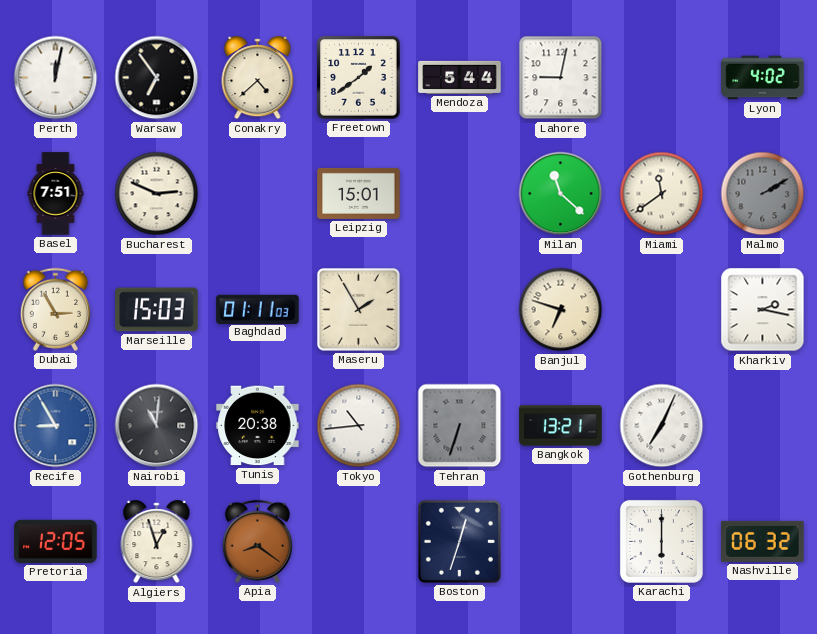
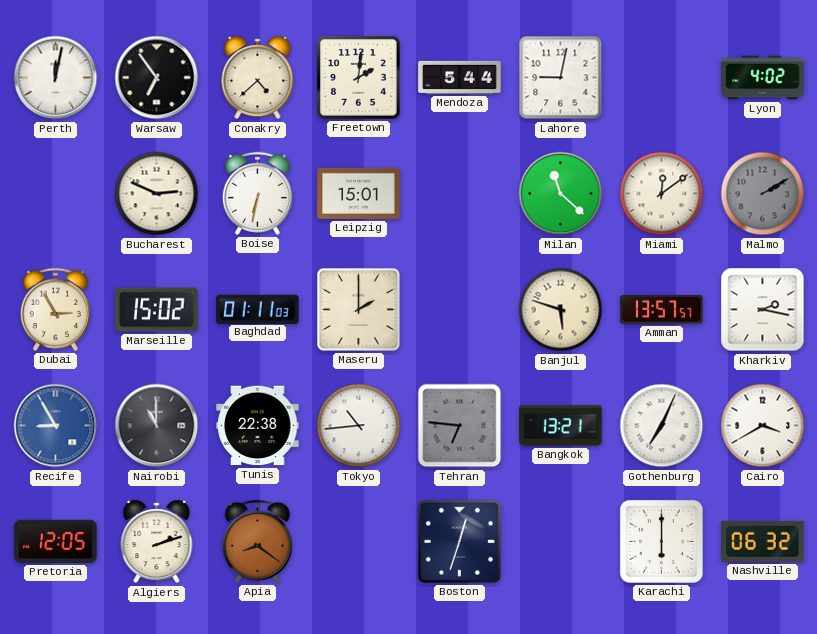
Freetown: 1:39 -> 2:01 (359, 78)
Basel: 7:51 -> none (56, 194)
Boise: none -> 6:32 (257, 193)
Miami: 11:39 -> 12:09 (662, 194)
Marseille: 15:03 -> 15:02 (157, 310)
Maseru: 1:55 -> 2:00 (359, 310)
Banjul: 6:48 -> 5:48 (561, 310)
Amman: none -> 13:57 (662, 310)
Nairobi: 11:01 -> 11:00 (157, 426)
Tunis: 20:38 -> 22:38 (258, 426)
Tehran: 6:33 -> 6:46 (460, 426)
Cairo: none -> 3:40 (763, 426)
Algiers: 12:57 -> 2:12 (157, 542)
